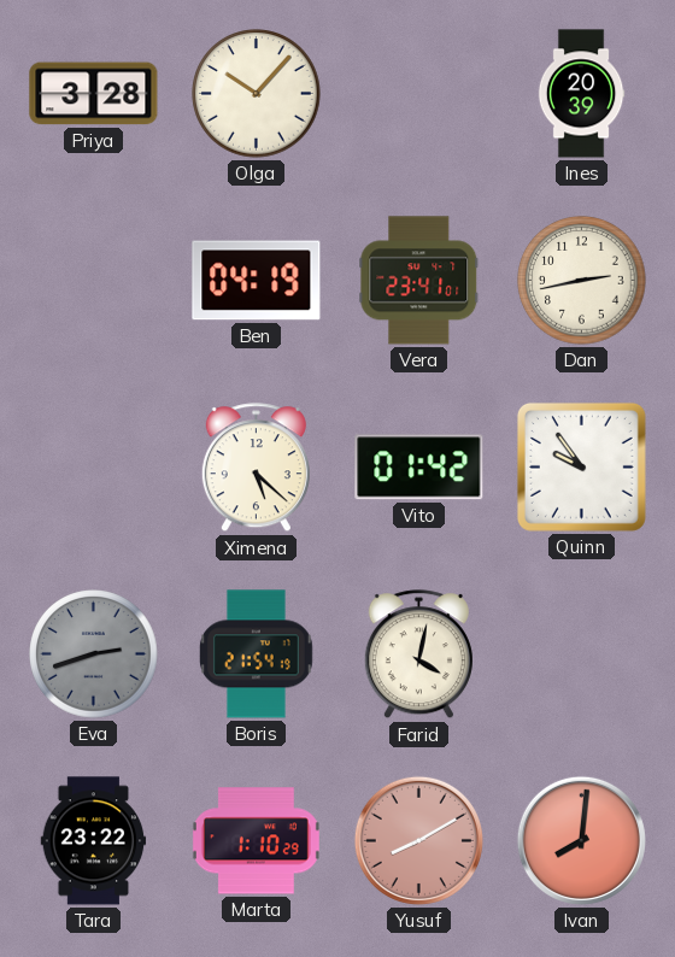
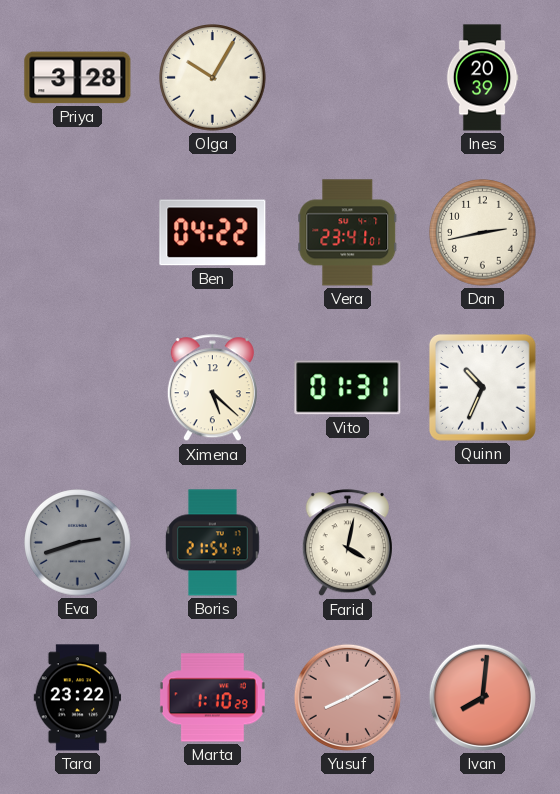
Olga: 10:07 -> 10:05 (213, 78)
Ben: 04:19 -> 04:22 (213, 233)
Vito: 01:42 -> 01:31 (348, 388)
Quinn: 9:54 -> 10:34 (482, 387)
